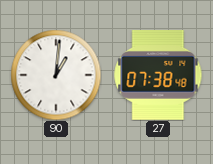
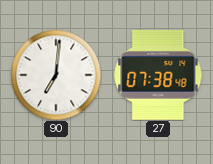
90: 1:01 -> 7:01 (56, 75)
